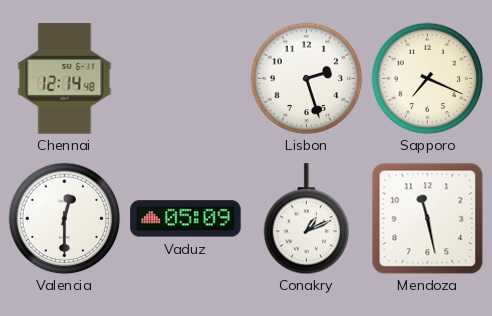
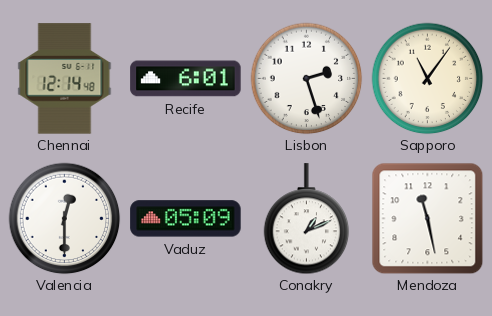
Recife: none -> 6:01 (186, 79)
Sapporo: 7:19 -> 11:06 (427, 78)
